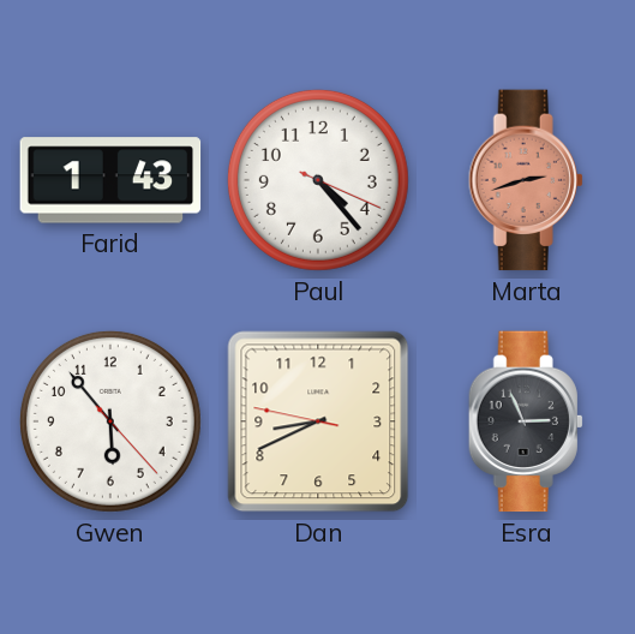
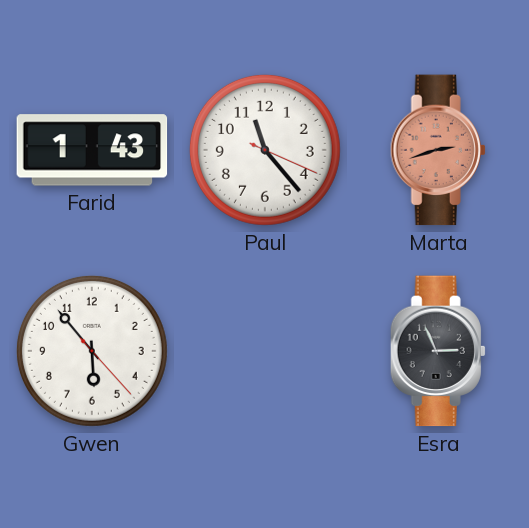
Paul: 4:23 -> 11:23 (265, 150)
Dan: 8:40 -> none (318, 421)
